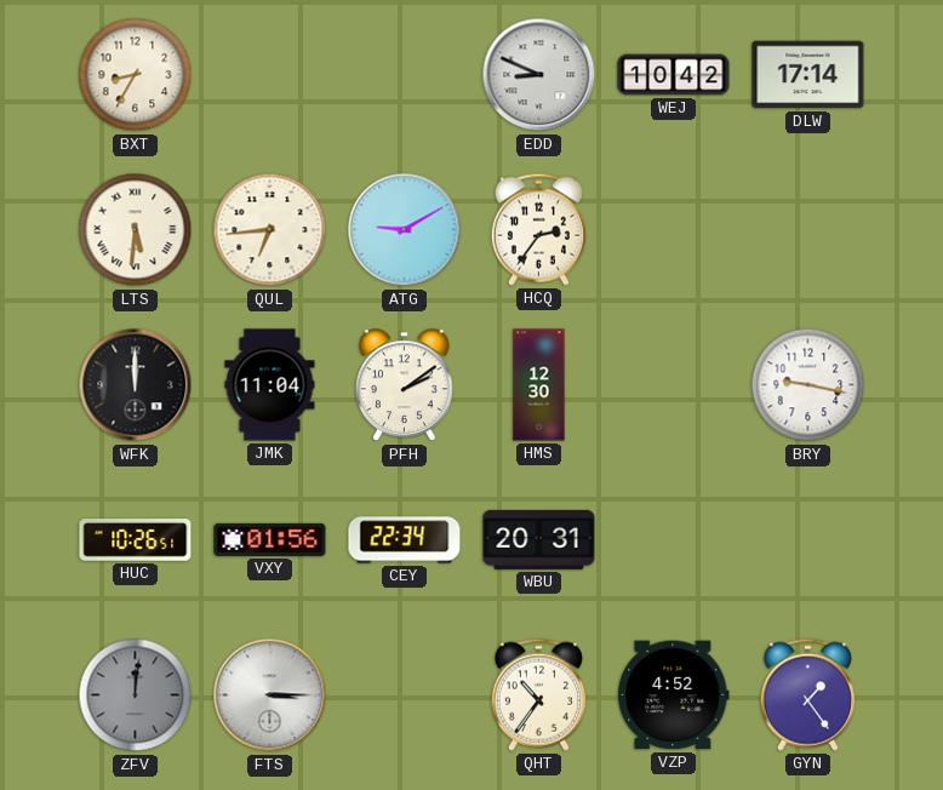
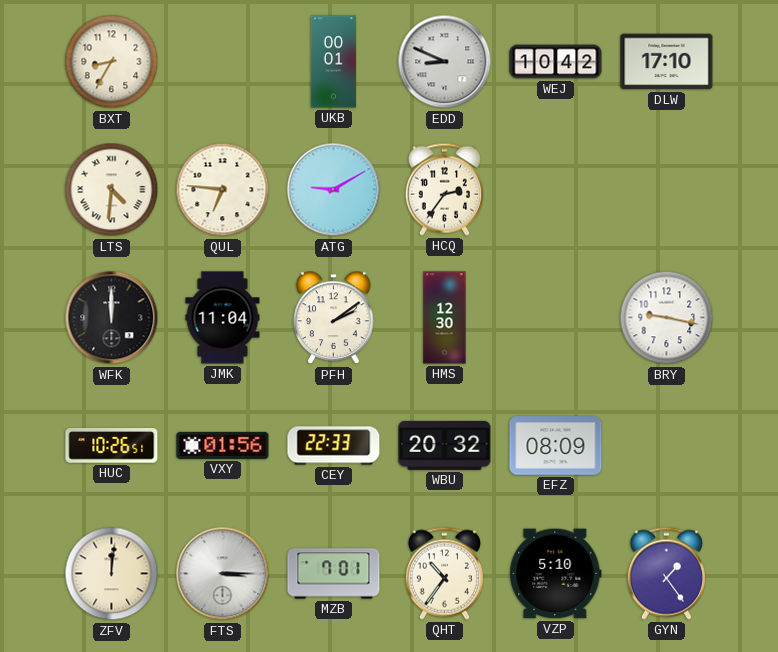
UKB: none -> 00:01 (333, 62)
DLW: 17:14 -> 17:10 (667, 62)
LTS: 5:31 -> 4:31 (112, 190)
QUL: 6:44 -> 6:46 (223, 190)
CEY: 22:34 -> 22:33 (334, 446)
WBU: 20:31 -> 20:32 (445, 445)
EFZ: none -> 08:09 (556, 446)
ZFV dial: grey -> cream (112, 574)
MZB: none -> 7:01 (334, 574)
VZP: 4:52 -> 5:10 (556, 574)
